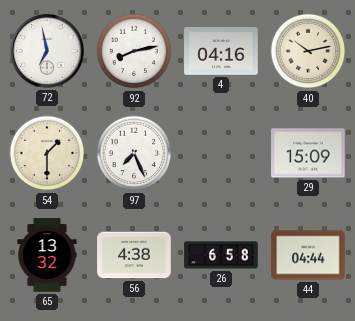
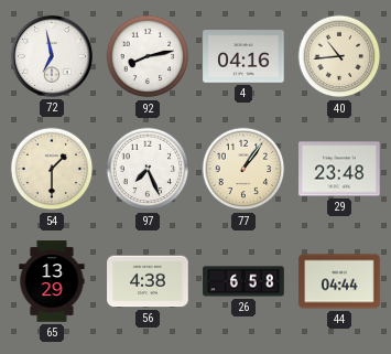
40: 10:13 -> 10:44 (339, 56)
77: none -> 1:06 (243, 169)
29: 15:09 -> 23:48 (339, 169)
65: 13:32 -> 13:29 (52, 281)
